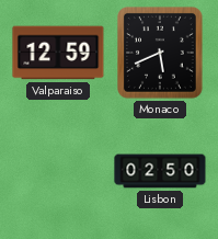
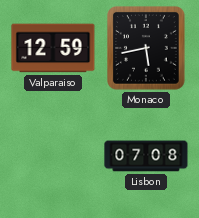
Monaco: 5:41 -> 5:43 (147, 49)
Lisbon: 02:50 -> 07:08 (146, 156)
